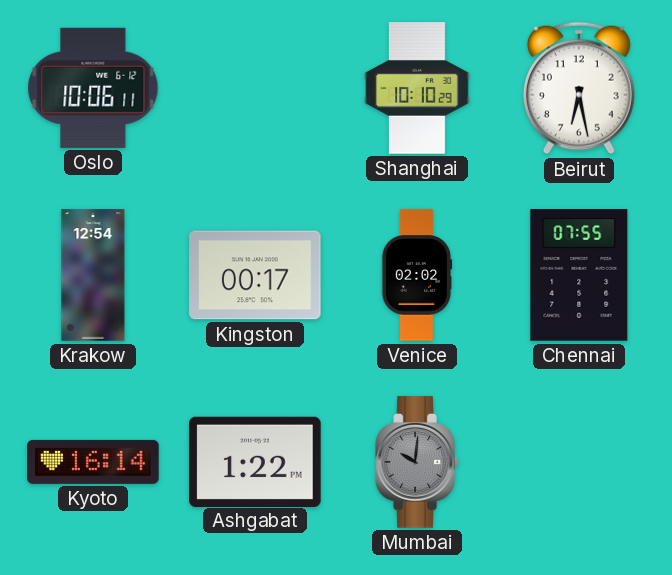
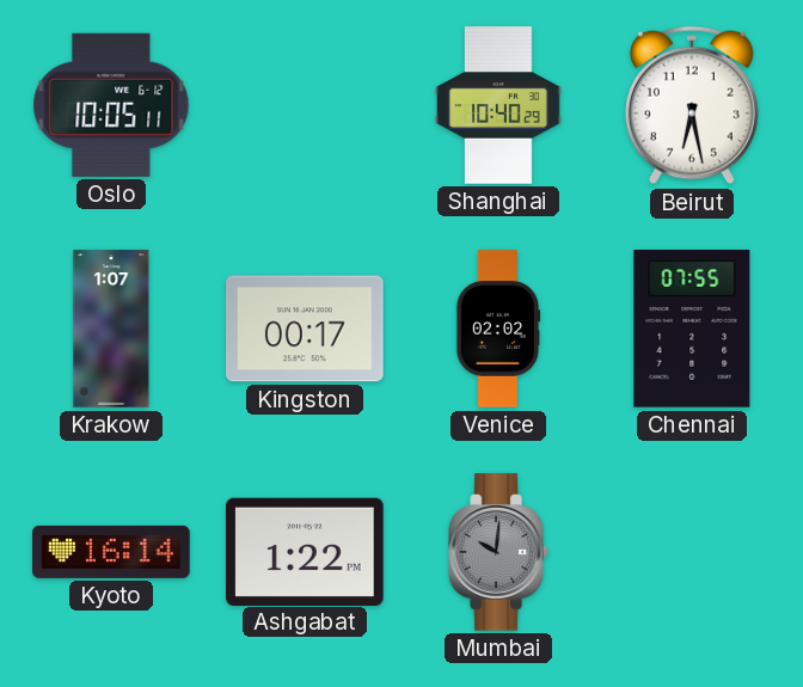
Oslo: 10:06 -> 10:05 (111, 105)
Shanghai: 10:10 -> 10:40 (498, 105)
Krakow: 12:54 -> 1:07 (111, 329)
